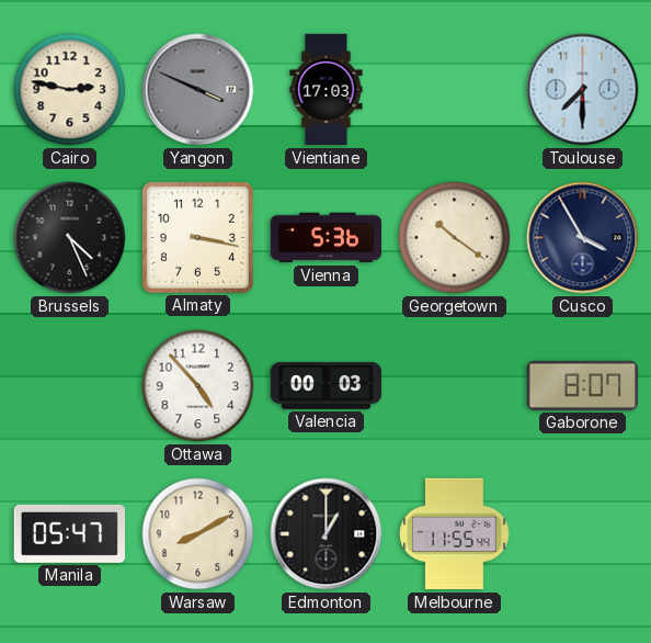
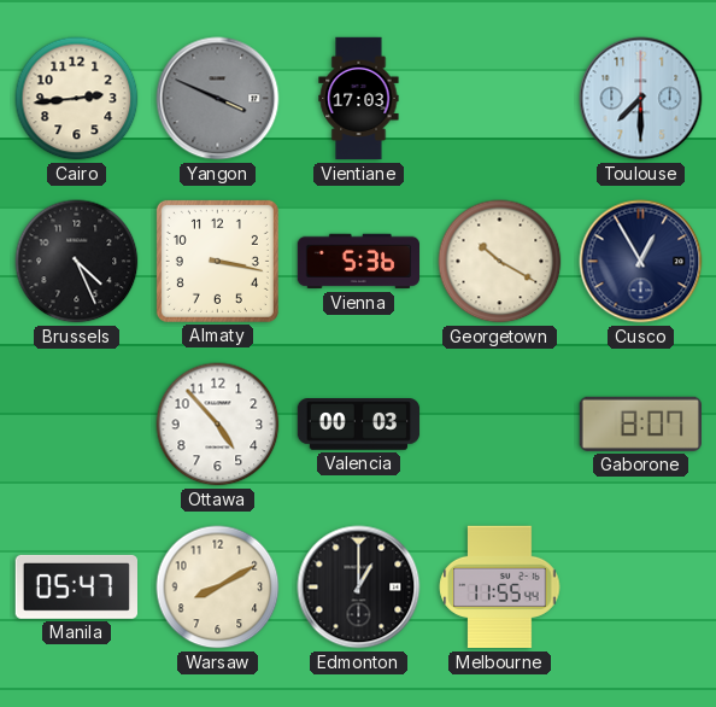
Cairo: 2:47 -> 2:44 (77, 99)
Georgetown: 10:21 -> 10:20 (500, 262)
Cusco: 3:55 -> 12:55 (641, 262)
